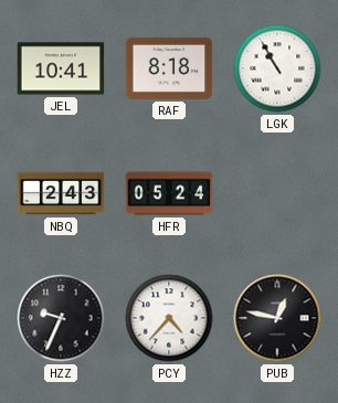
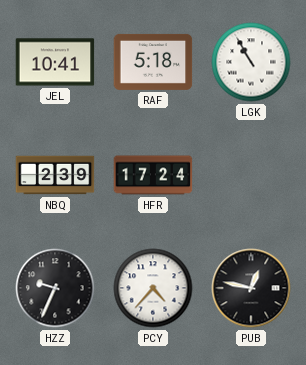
RAF: 8:18 -> 5:18 (153, 62)
NBQ: 2:43 -> 2:39 (55, 175)
HFR: 05:24 -> 17:24 (153, 175)
